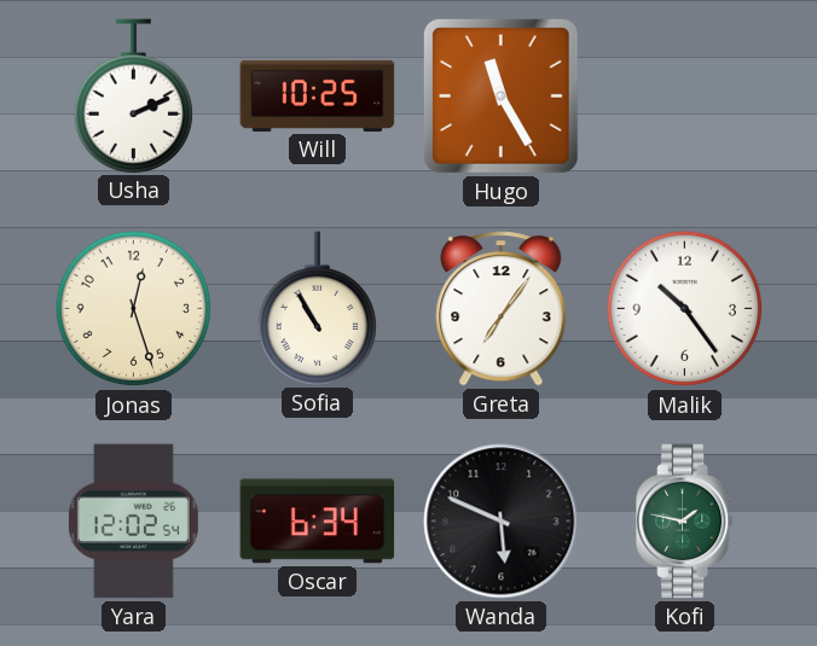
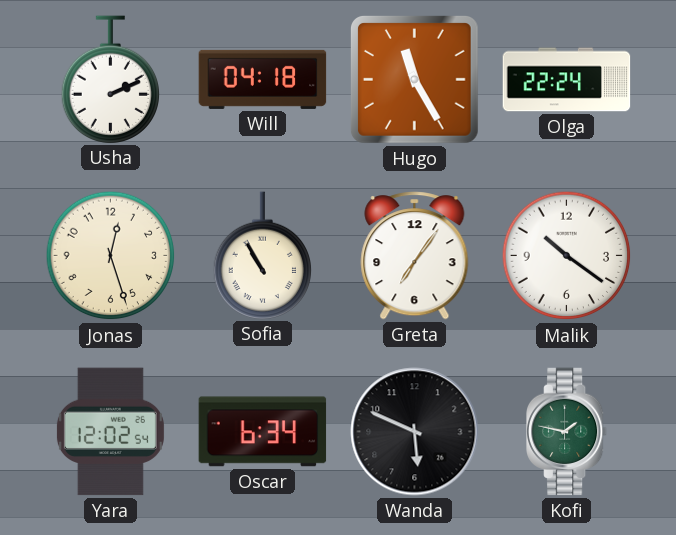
Will: 10:25 -> 04:18 (263, 79)
Olga: none -> 22:24 (567, 80)
Malik: 10:24 -> 10:21 (567, 256)
